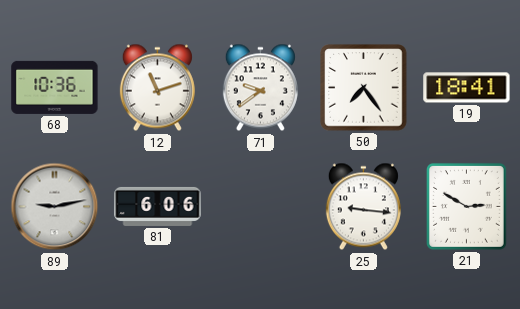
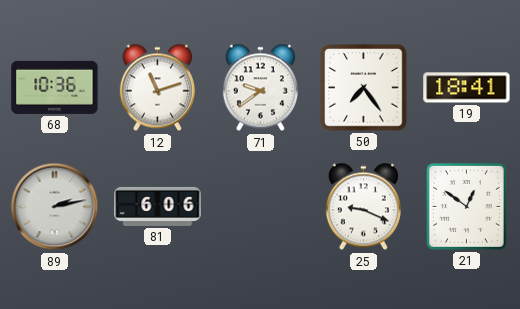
89: 9:13 -> 2:13 (55, 207)
25: 9:16 -> 9:19 (363, 207)
21: 2:50 -> 12:51 (466, 206)
